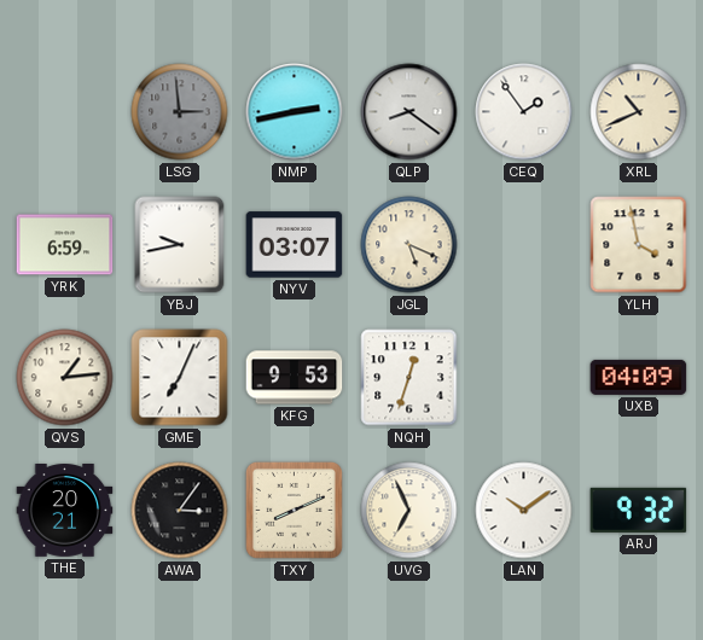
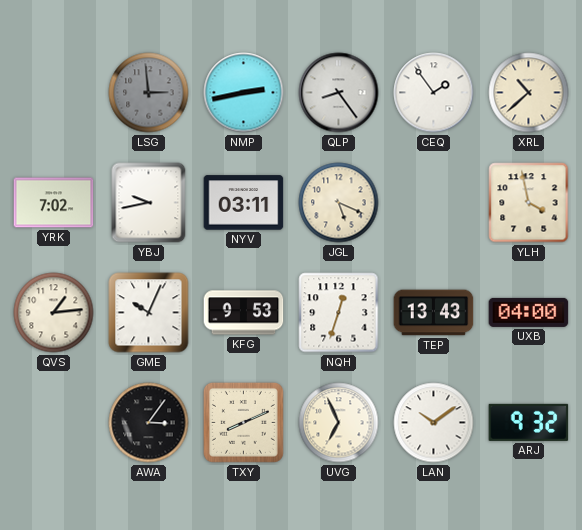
QLP: 8:21 -> 8:24 (339, 93)
XRL: 10:41 -> 10:38 (529, 93)
YRK: 6:59 -> 7:02 (54, 203)
NYV: 03:07 -> 03:11 (244, 203)
GME: 7:04 -> 10:04 (149, 313)
TEP: none -> 13:43 (434, 313)
UXB: 04:09 -> 04:00 (529, 312)
THE: 20:21 -> none (65, 511)
